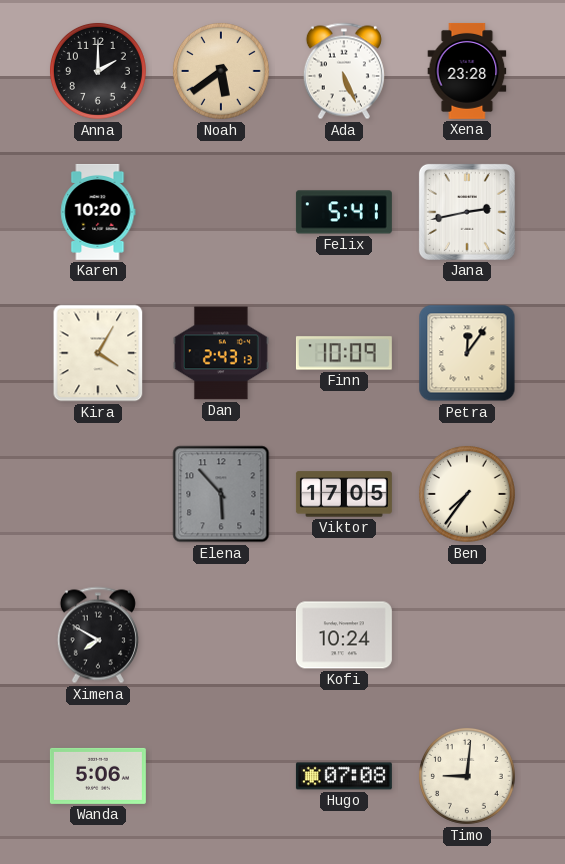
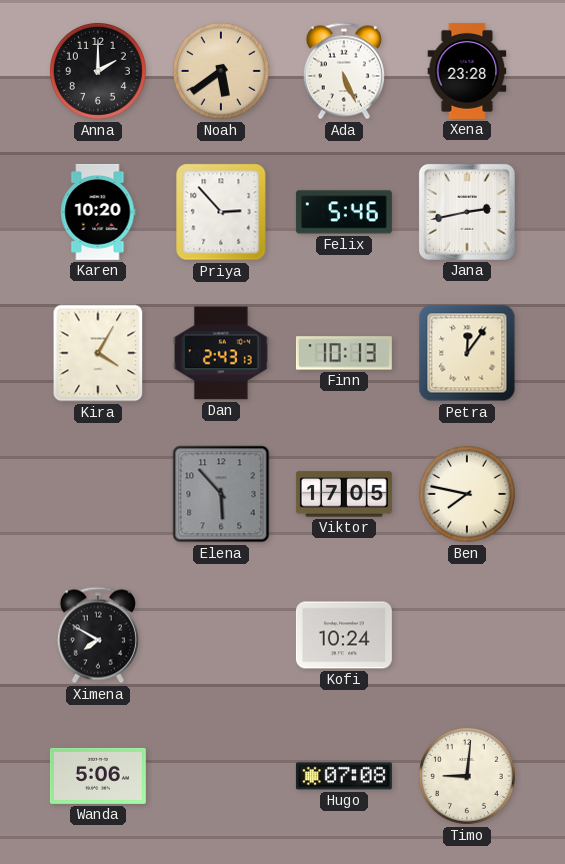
Priya: none -> 2:53 (221, 212)
Felix: 5:41 -> 5:46 (344, 212)
Finn: 10:09 -> 10:13 (344, 353)
Ben: 7:36 -> 7:47 (467, 494)
